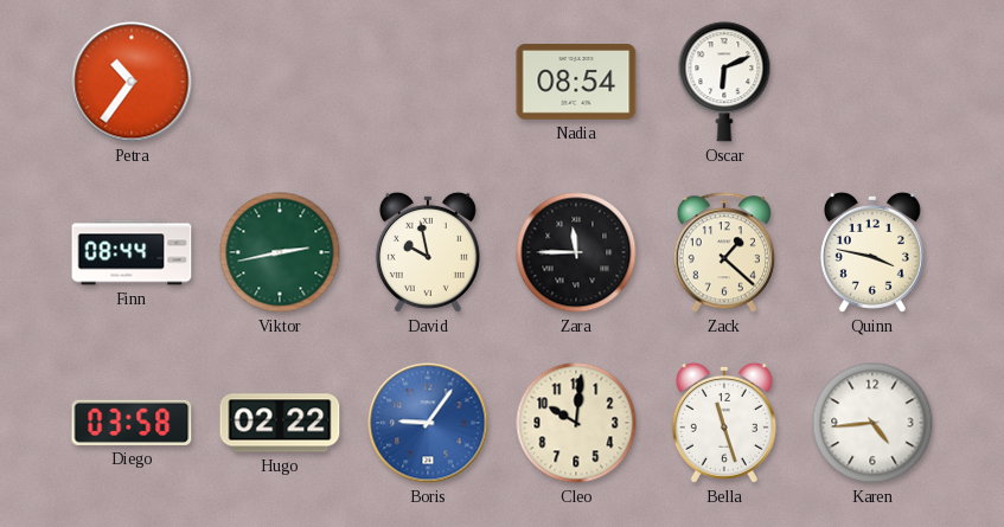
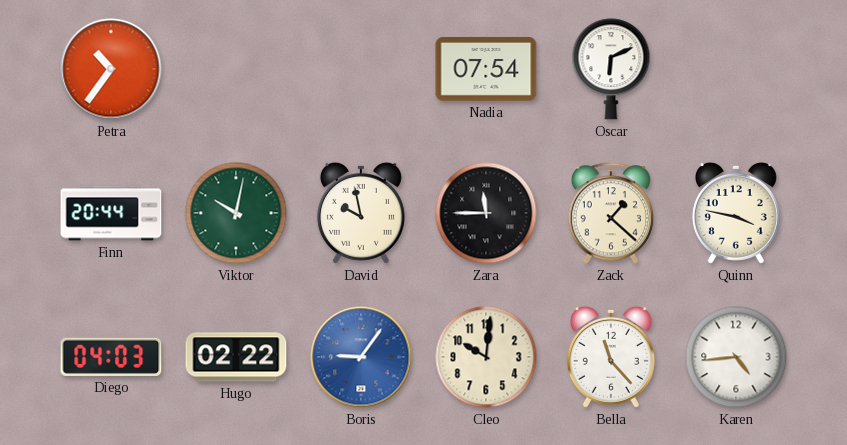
Nadia: 08:54 -> 07:54 (486, 70)
Finn: 08:44 -> 20:44 (111, 213)
Viktor: 2:43 -> 10:02 (236, 213)
Diego: 03:58 -> 04:03 (111, 357)
Bella: 11:27 -> 11:23 (611, 357)
